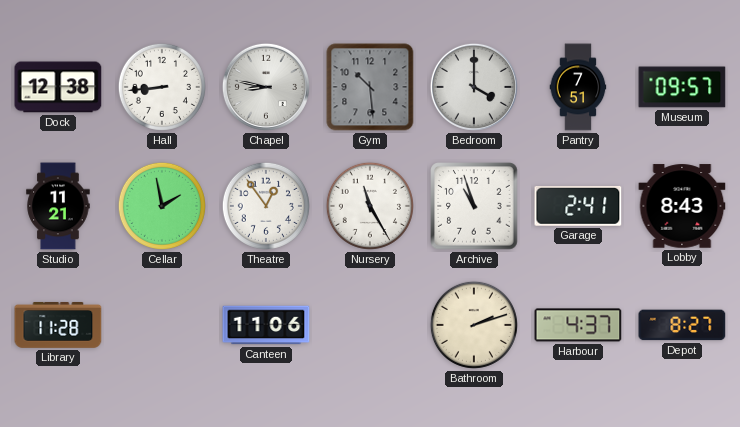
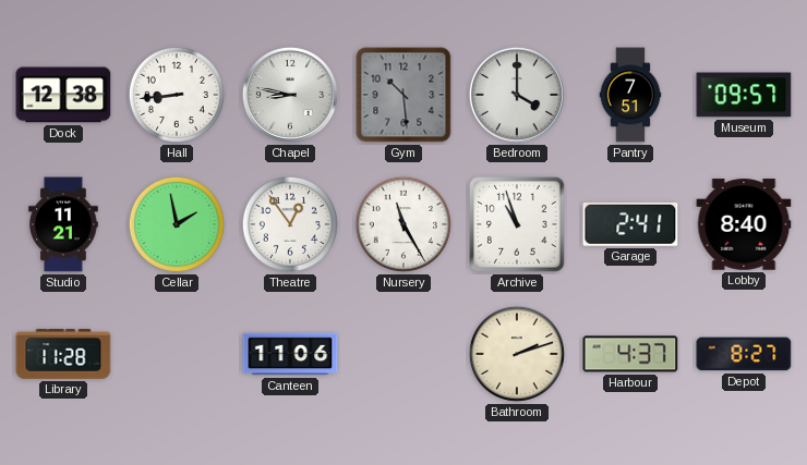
Lobby: 8:43 -> 8:40 (744, 224)
